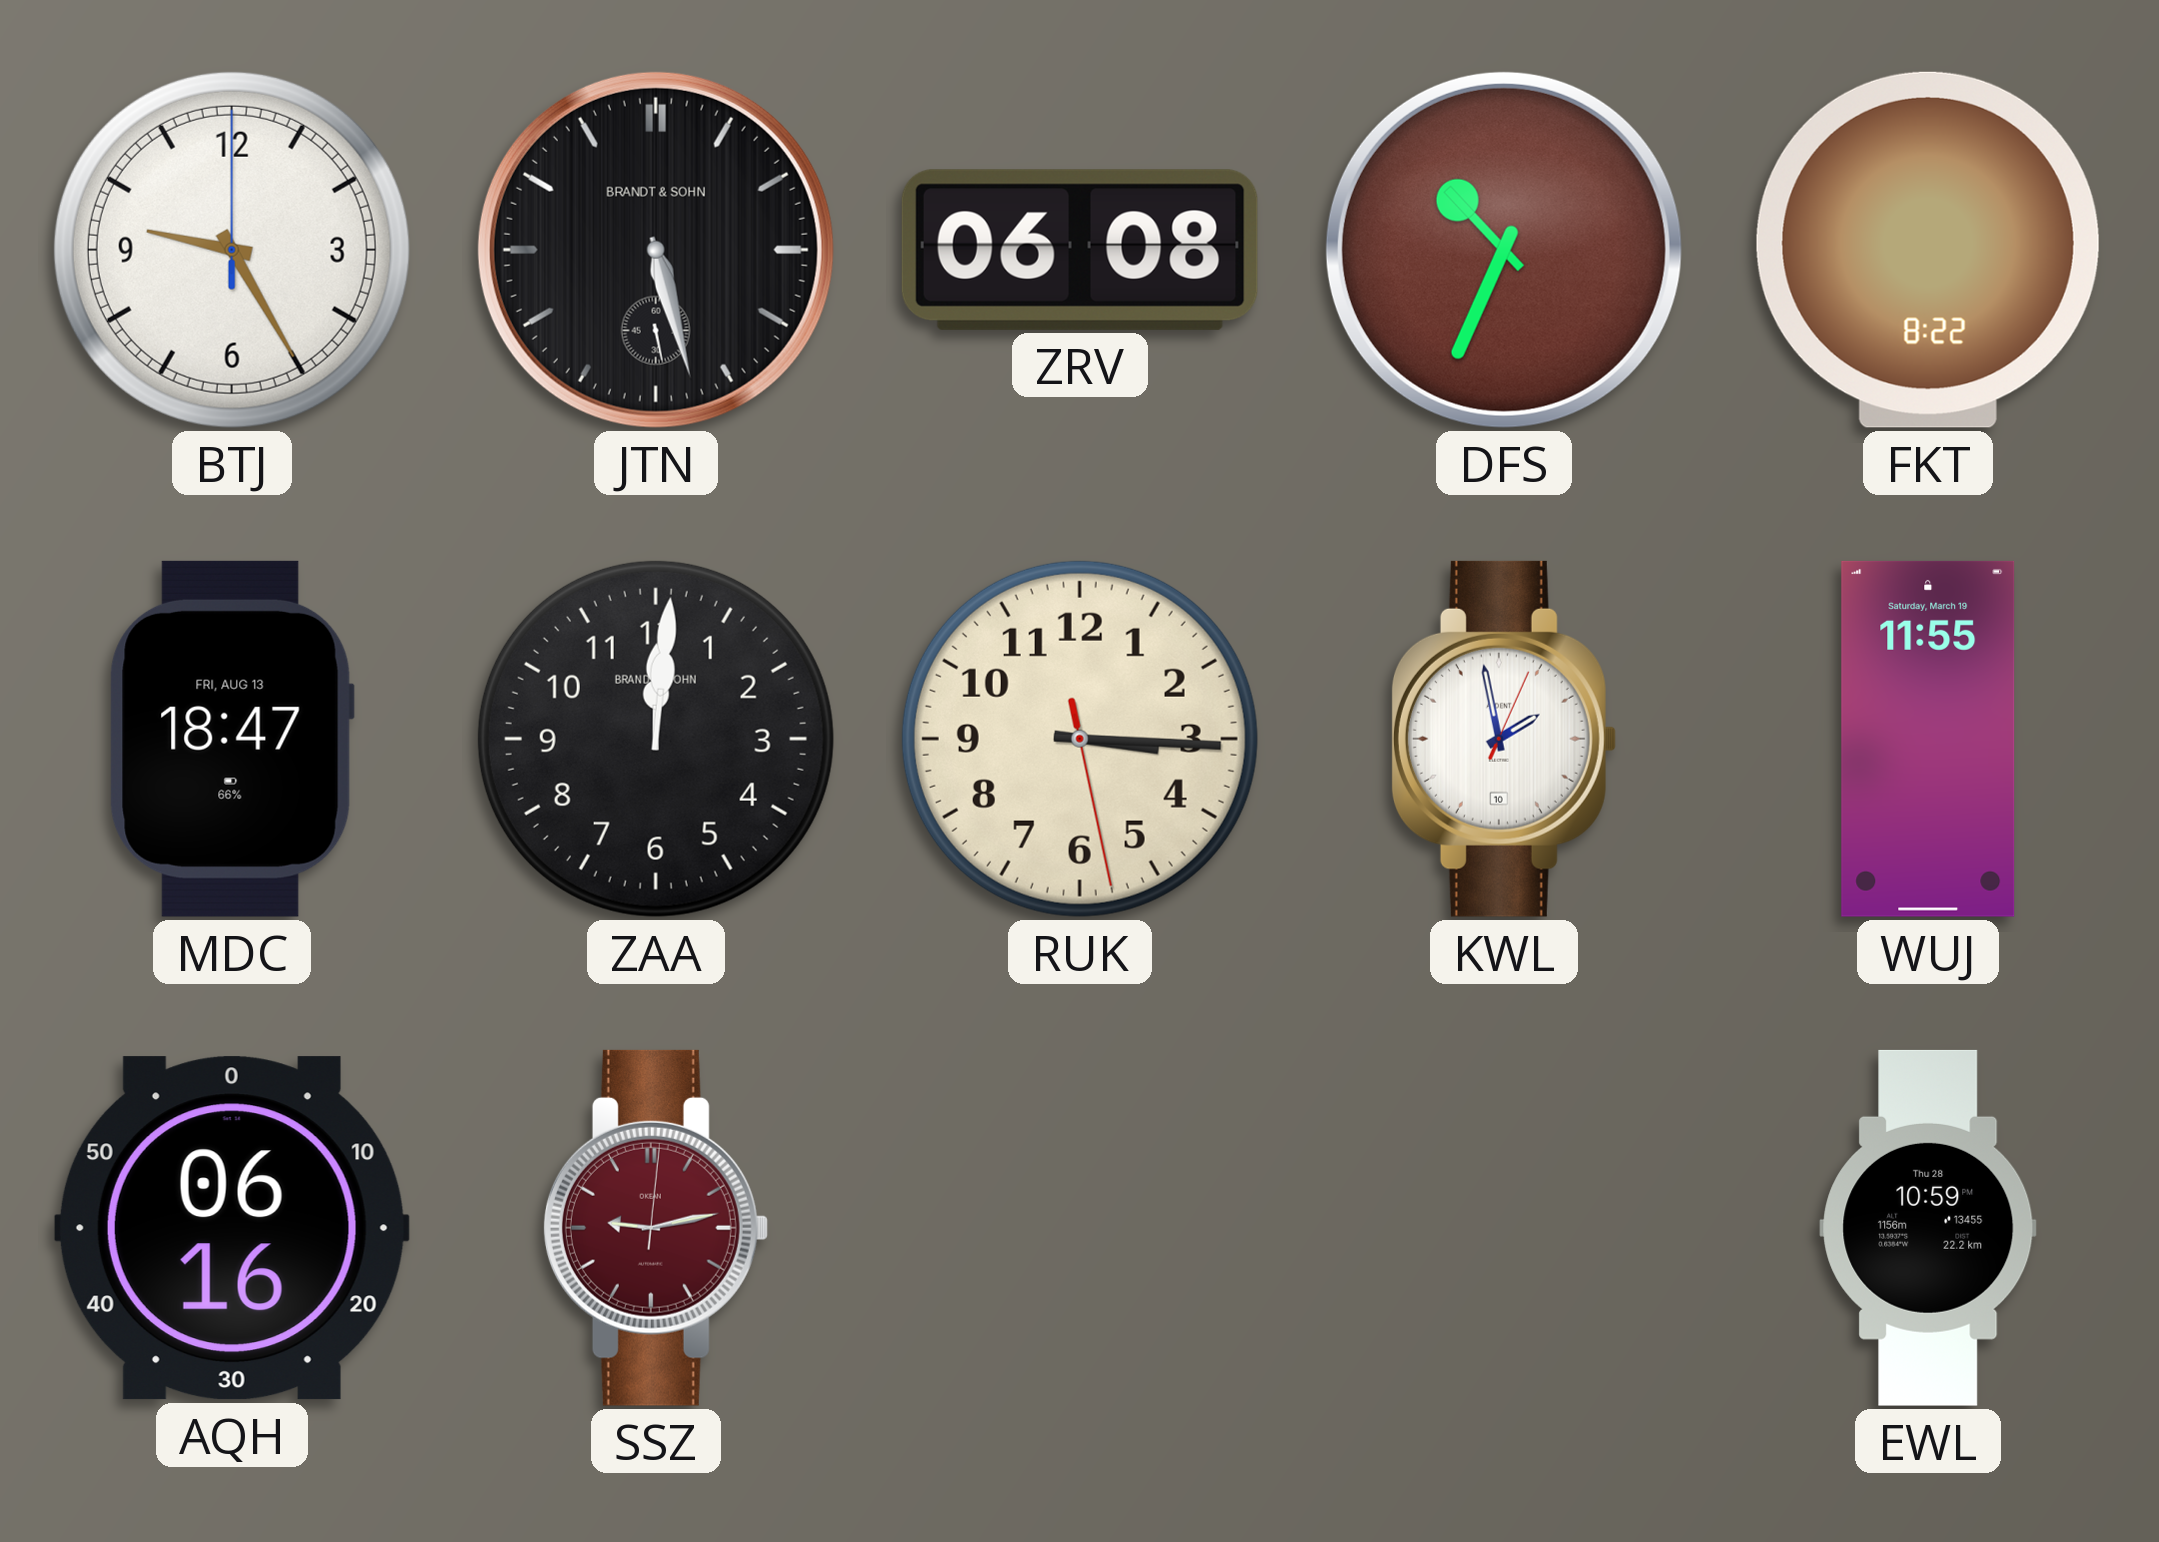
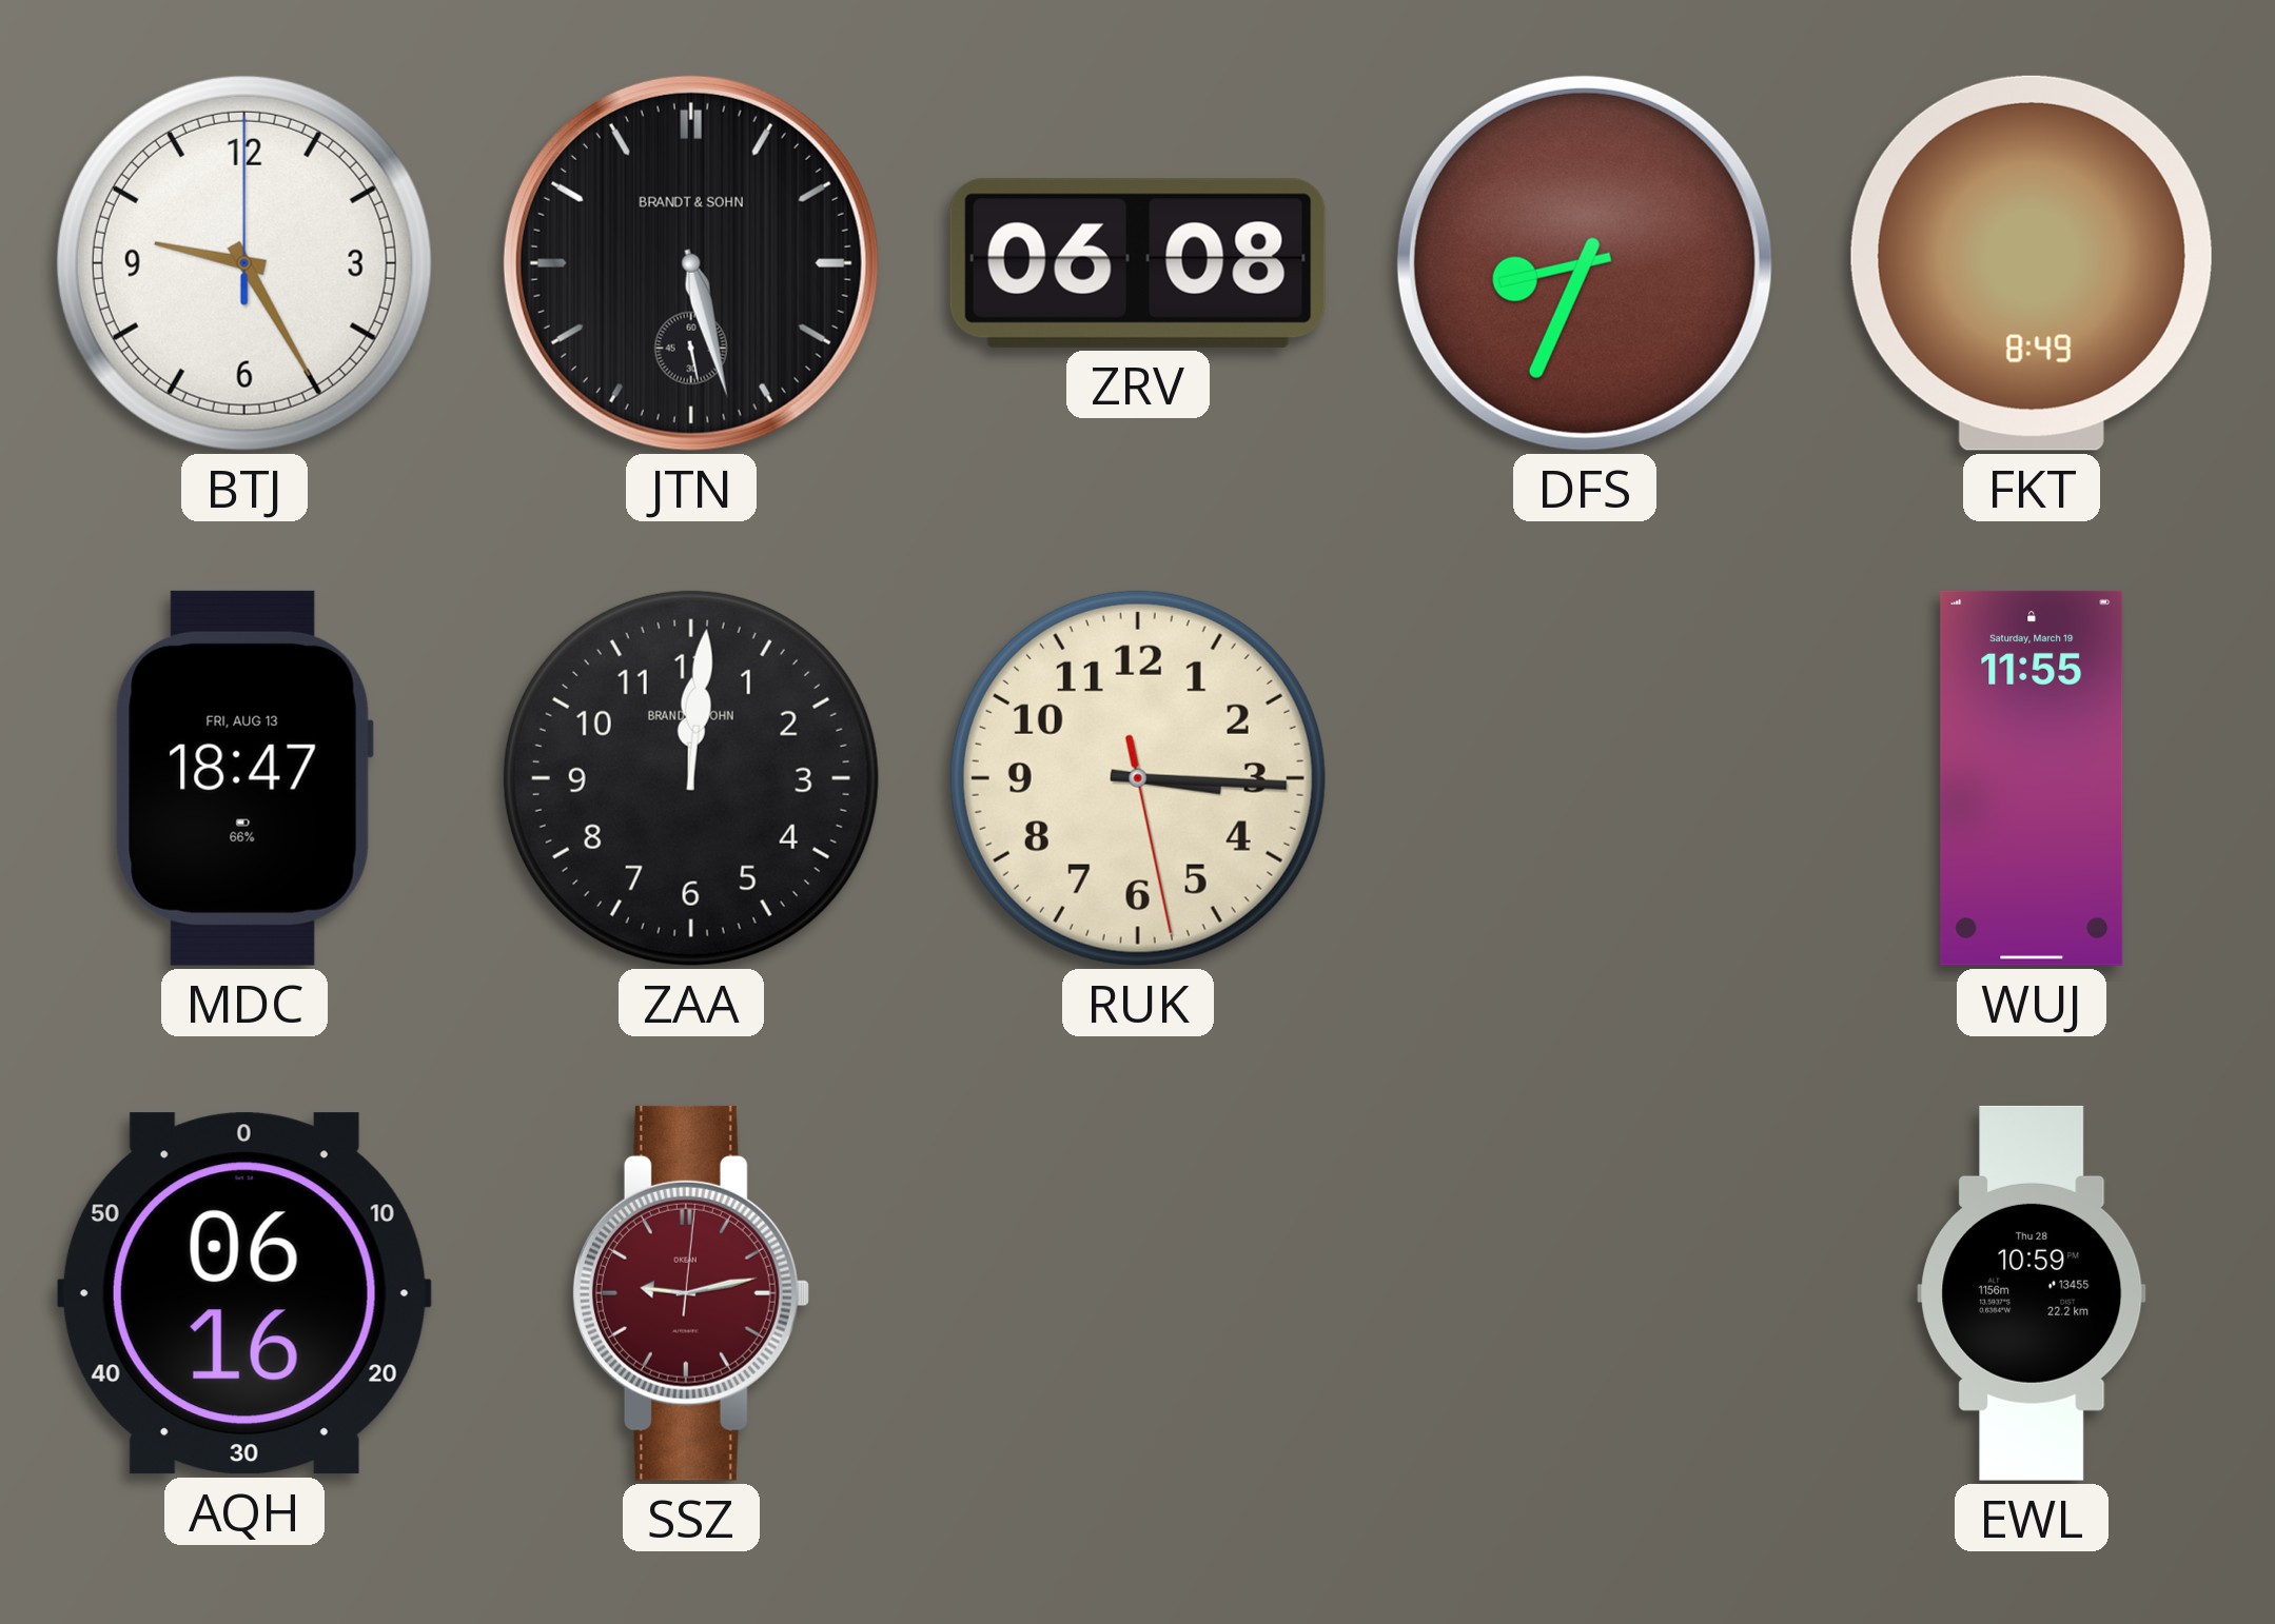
DFS: 10:34 -> 8:34 (1585, 263)
FKT: 8:22 -> 8:49 (2032, 263)
KWL: 1:58 -> none (1503, 739)
